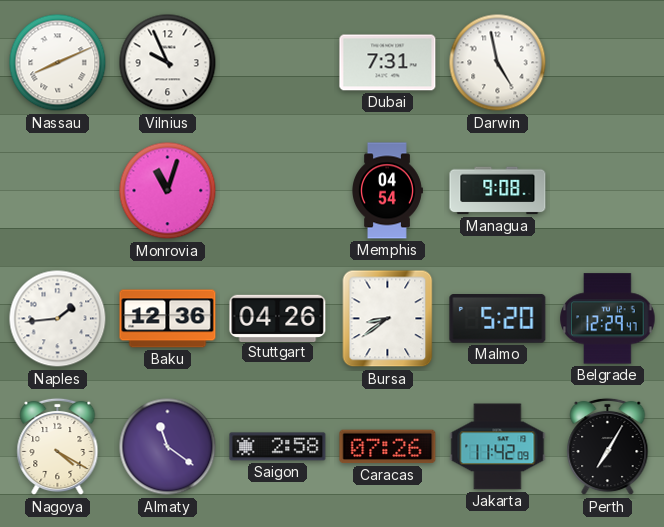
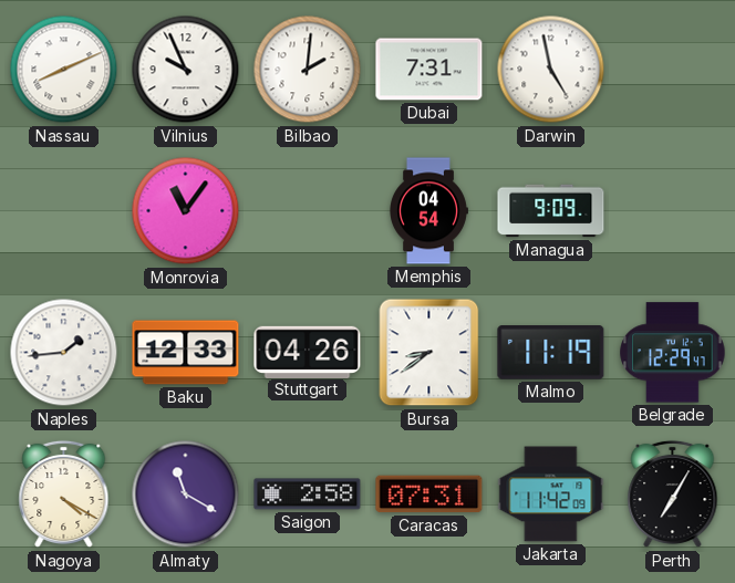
Bilbao: none -> 2:01 (308, 70)
Monrovia: 11:03 -> 11:06 (186, 211)
Managua: 9:08 -> 9:09 (551, 211)
Baku: 12:36 -> 12:33 (186, 353)
Malmo: 5:20 -> 11:19 (551, 353)
Almaty: 11:21 -> 11:20 (186, 494)
Caracas: 07:26 -> 07:31 (429, 494)
